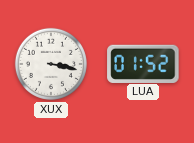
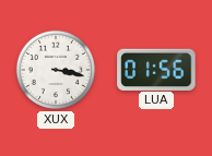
LUA: 01:52 -> 01:56 (156, 69)
